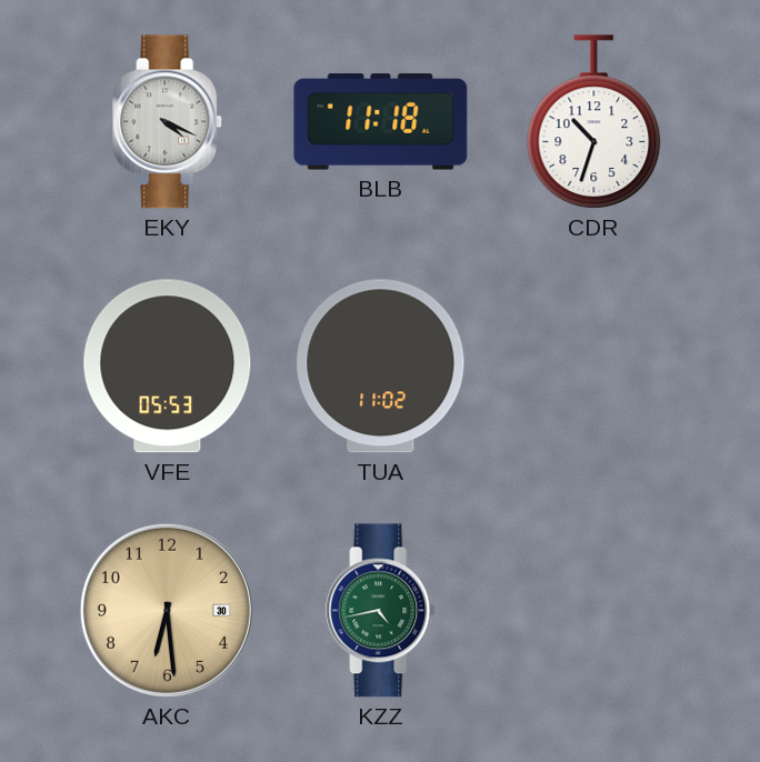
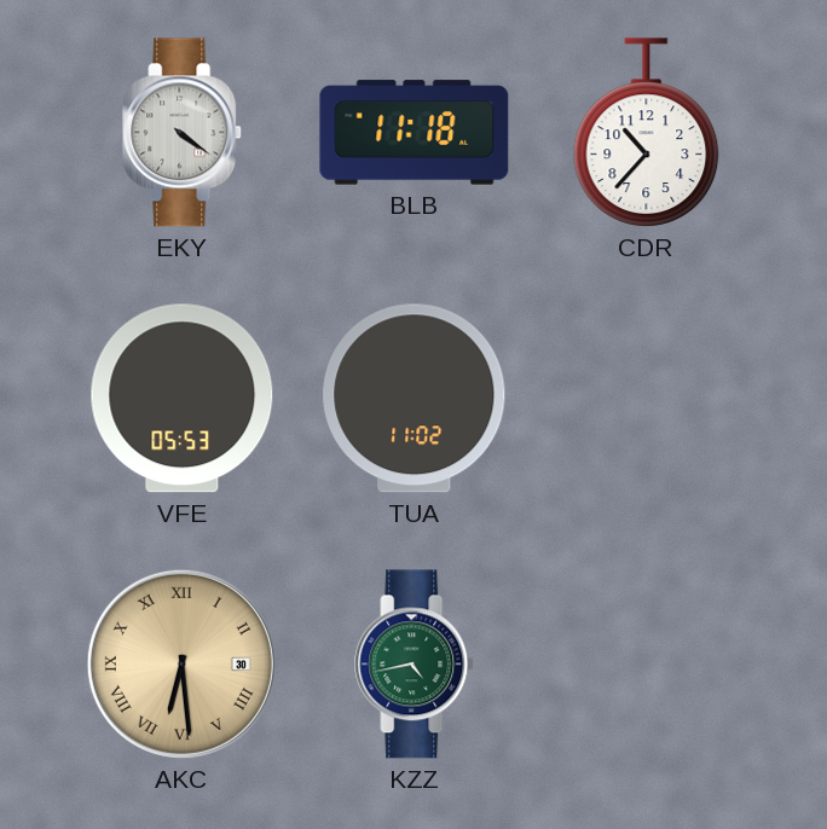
EKY: 4:19 -> 4:21 (183, 133)
CDR: 10:33 -> 10:37 (647, 133)
AKC numerals: Arabic -> Roman (181, 663)
